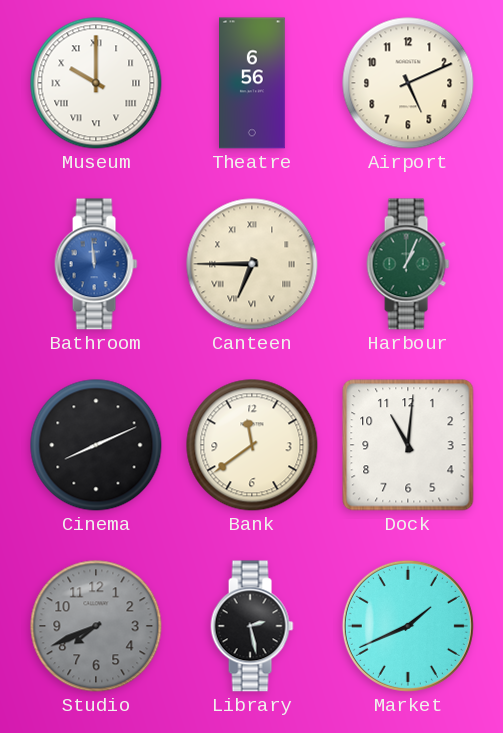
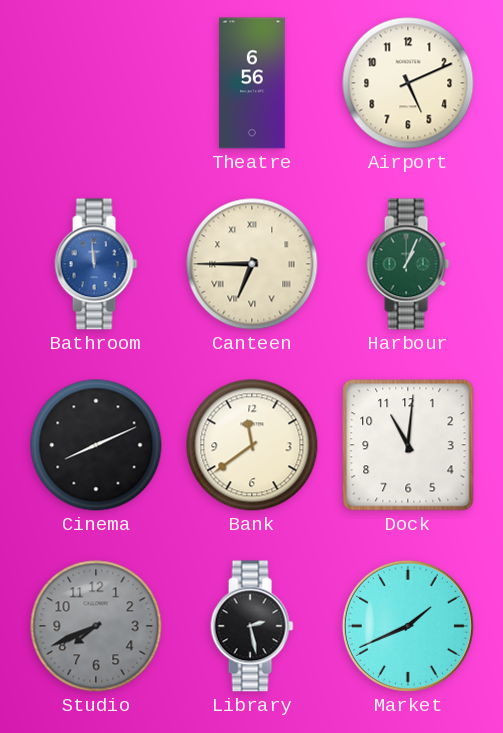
Museum: 10:00 -> none (96, 83)
